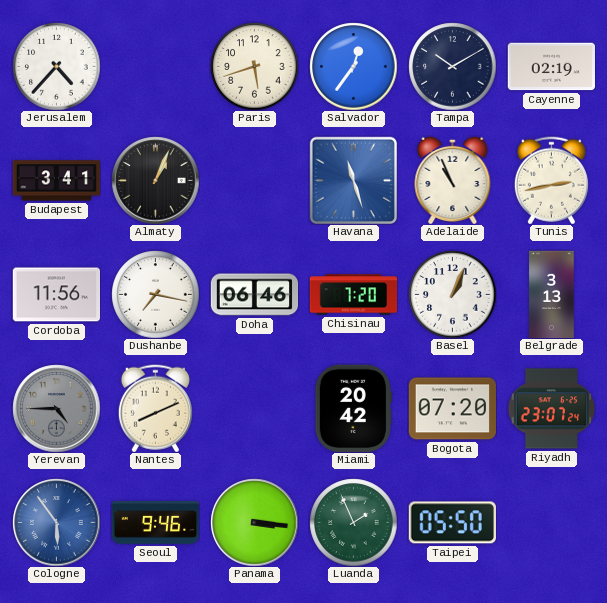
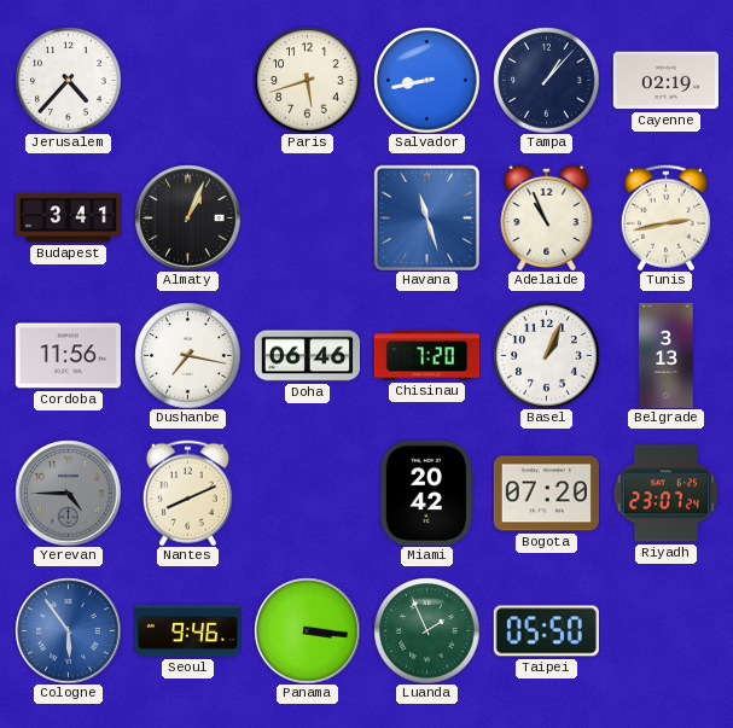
Salvador: 12:36 -> 8:43 (426, 80)
Tampa: 10:10 -> 1:07 (546, 80)
